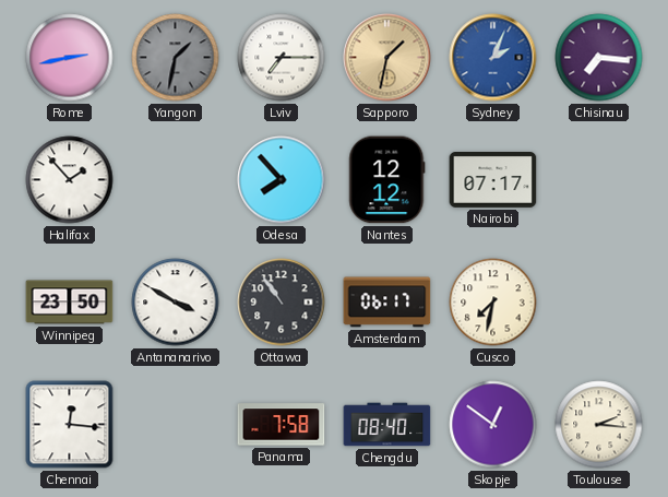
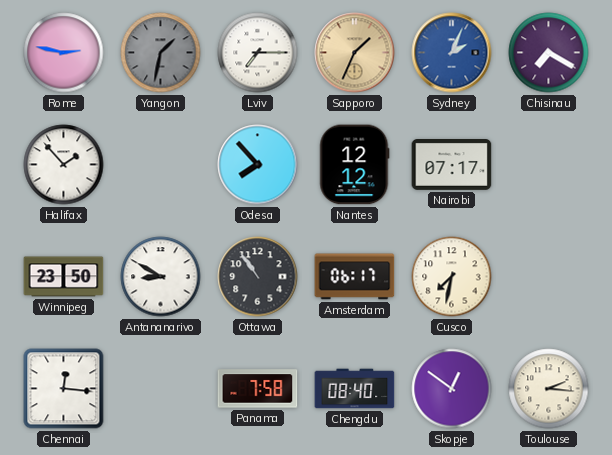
Rome: 2:43 -> 2:47 (64, 53)
Sapporo: 1:32 -> 1:34 (355, 53)
Chisinau: 7:16 -> 7:20 (549, 53)
Antananarivo: 3:50 -> 8:50 (161, 277)
